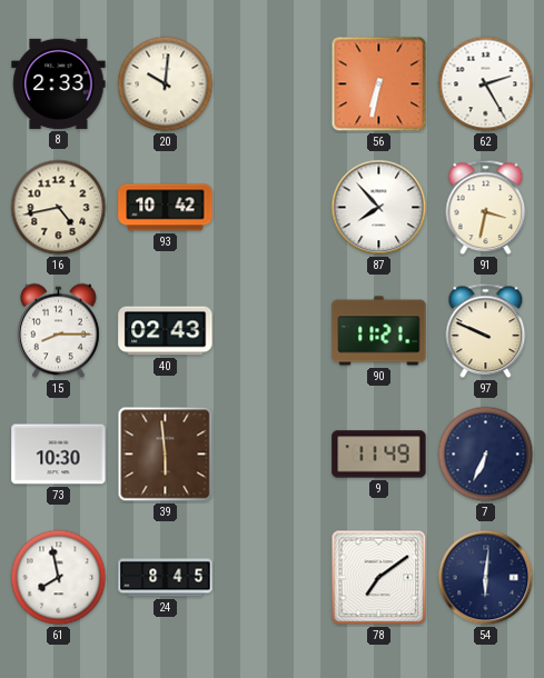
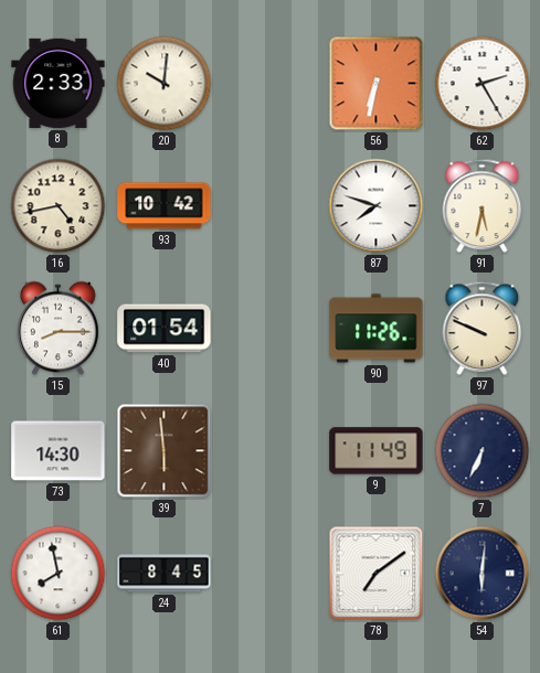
87: 7:53 -> 7:48 (377, 206)
91: 3:32 -> 5:32 (483, 206)
40: 02:43 -> 01:54 (165, 329)
90: 11:21 -> 11:26 (377, 329)
73: 10:30 -> 14:30 (59, 451)
